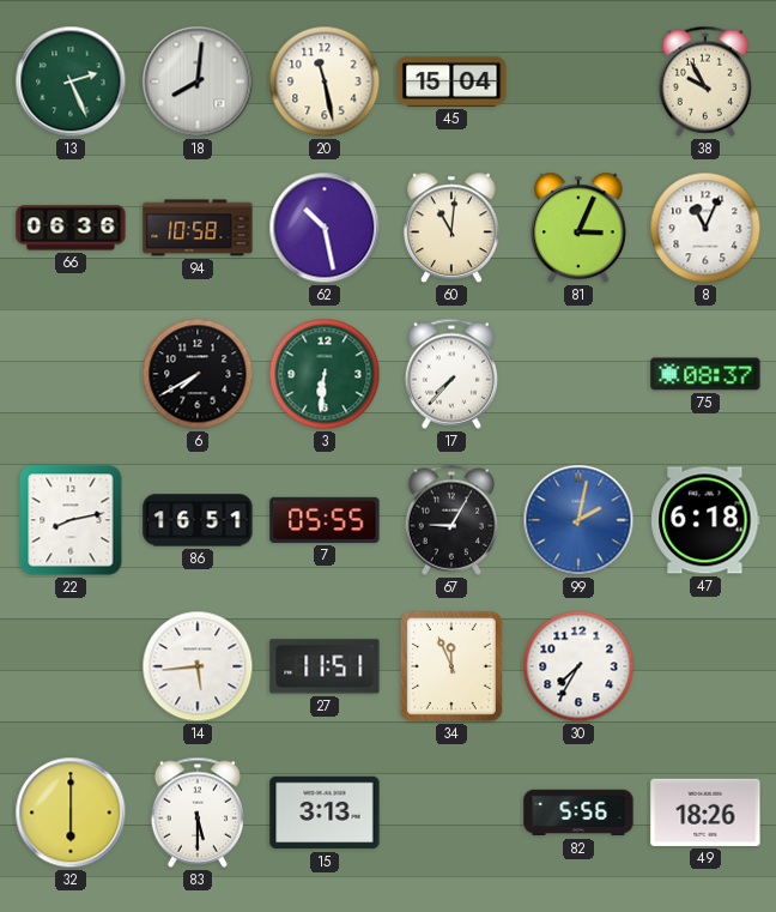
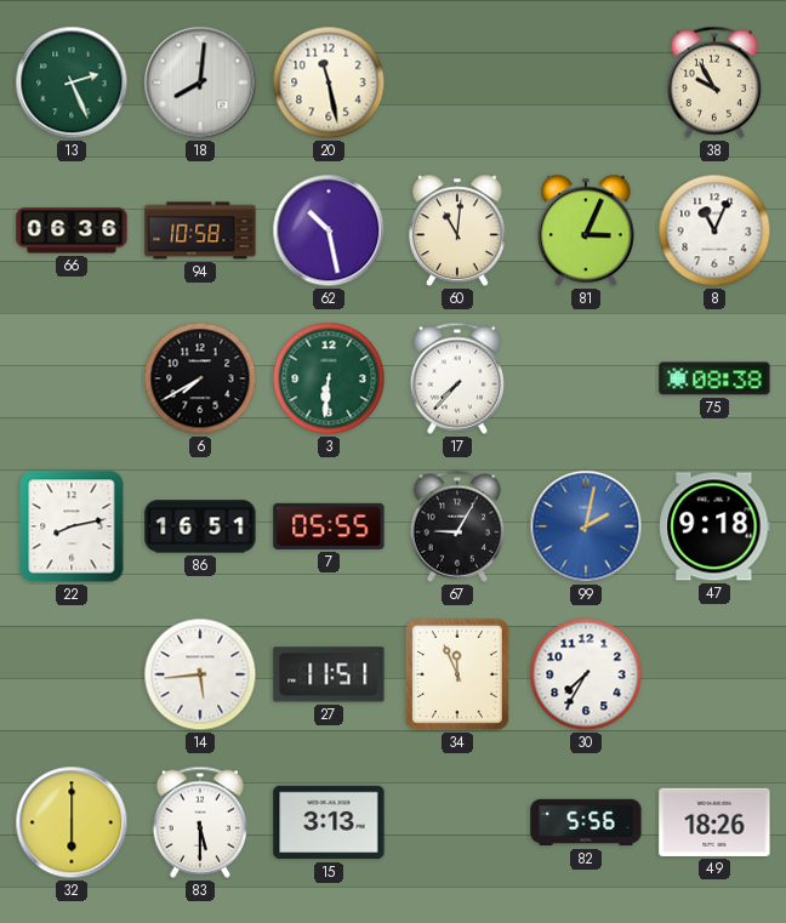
45: 15:04 -> none (451, 81)
75: 08:37 -> 08:38 (714, 378)
47: 6:18 -> 9:18 (714, 526)
